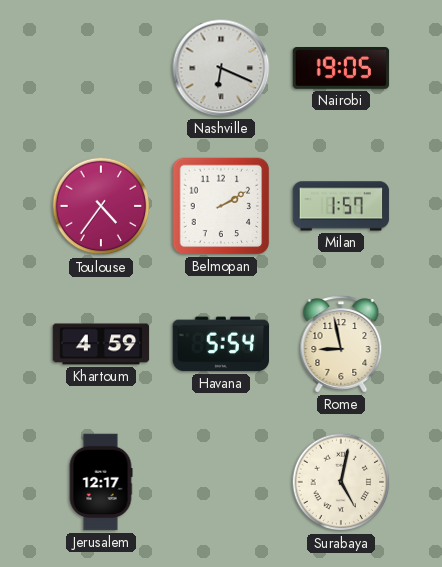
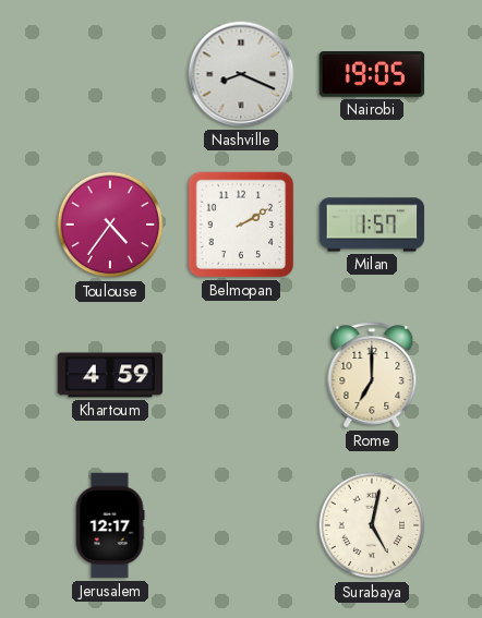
Nashville: 6:19 -> 8:19 (241, 74)
Havana: 5:54 -> none (221, 344)
Rome: 8:58 -> 7:00 (372, 375)
